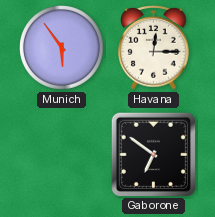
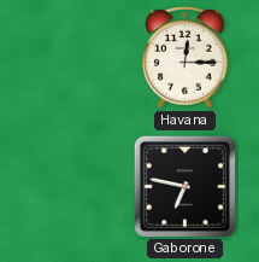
Munich: 5:54 -> none (62, 48)
Gaborone: 6:51 -> 6:47 (184, 186)
